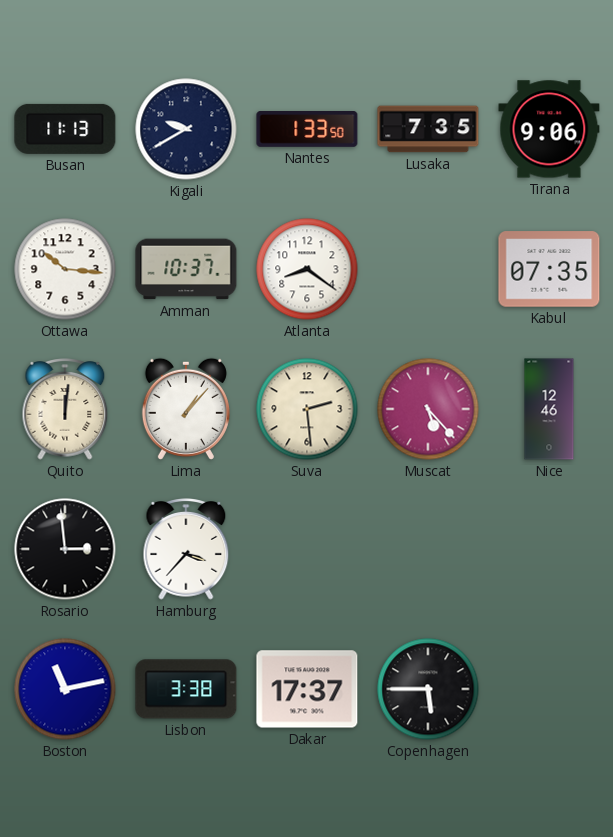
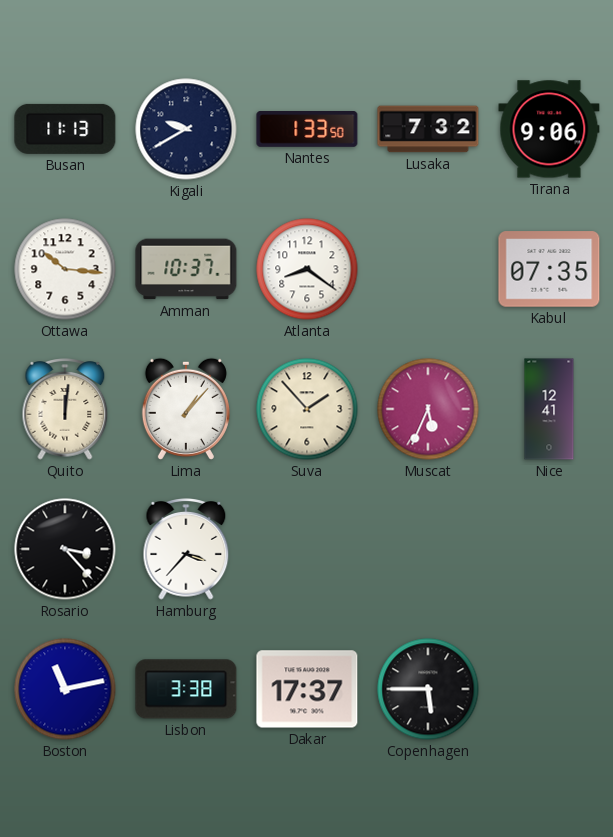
Lusaka: 7:35 -> 7:32 (428, 129)
Suva: 2:29 -> 1:53 (307, 409)
Muscat: 5:23 -> 5:34 (428, 409)
Nice: 12:46 -> 12:41 (549, 409)
Rosario: 2:59 -> 3:23 (65, 549)
